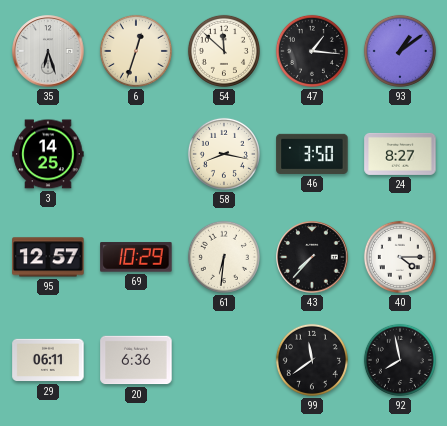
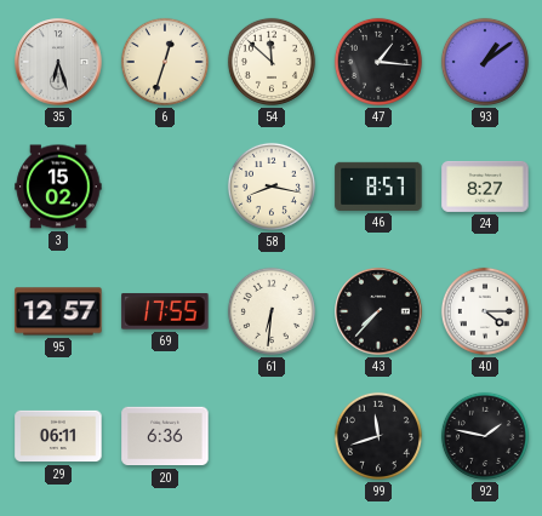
3: 14:25 -> 15:02 (58, 187)
46: 3:50 -> 8:57 (378, 187)
69: 10:29 -> 17:55 (165, 311)
99: 11:39 -> 11:42 (378, 436)
92: 7:58 -> 1:47 (485, 436)
